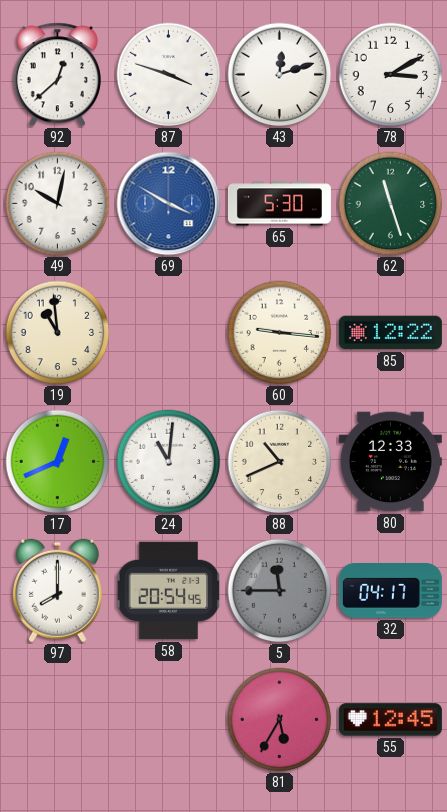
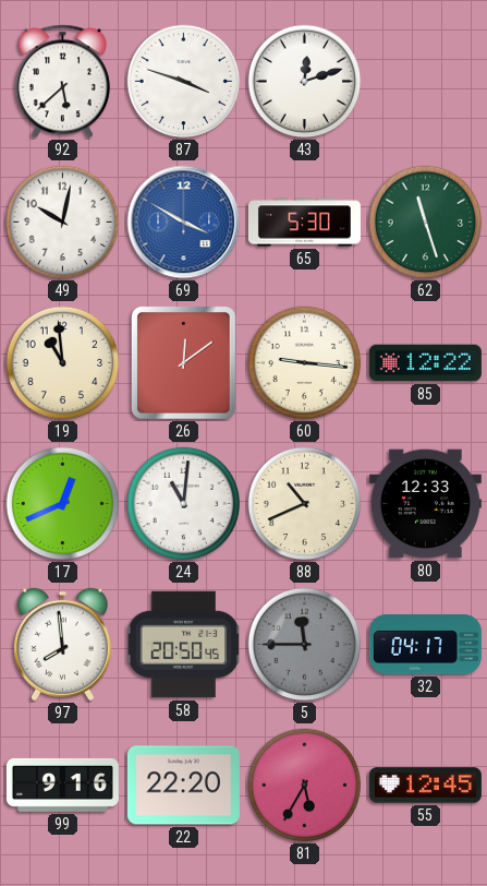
92: 12:38 -> 5:38 (62, 82)
78: 3:10 -> none (391, 75)
26: none -> 12:09 (184, 363)
97: 8:00 -> 7:59 (62, 645)
58: 20:54 -> 20:50 (184, 645)
99: none -> 9:16 (62, 785)
22: none -> 22:20 (183, 786)
